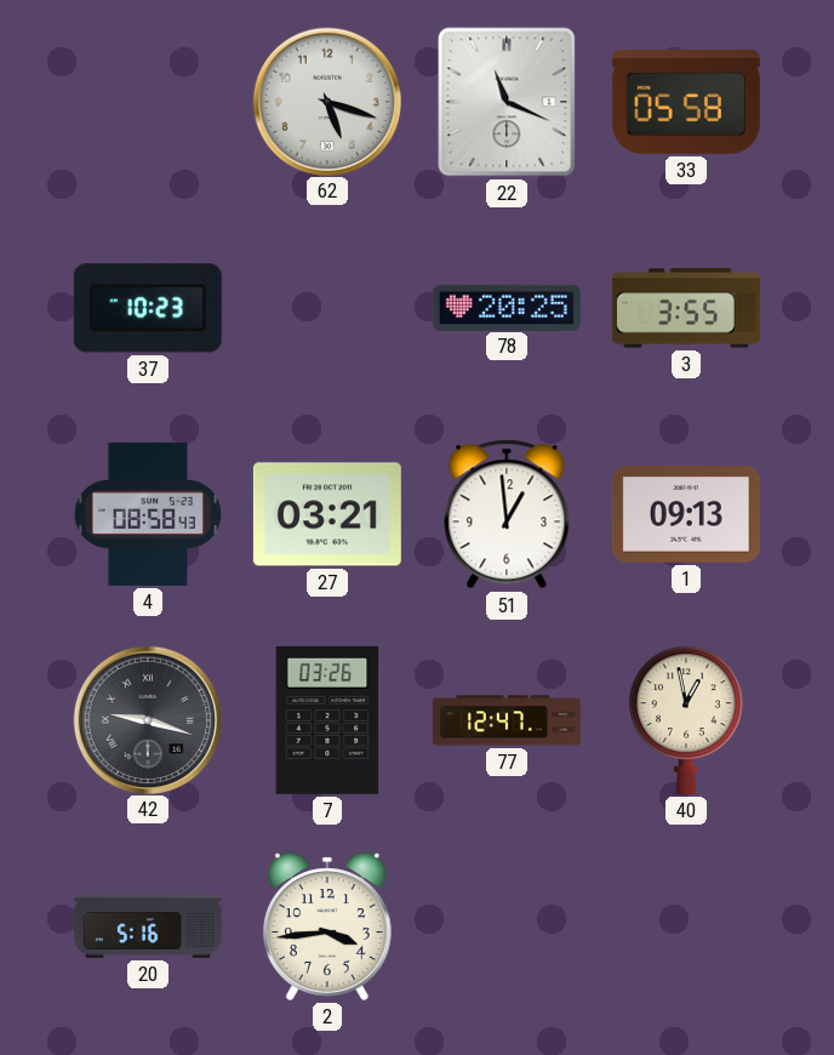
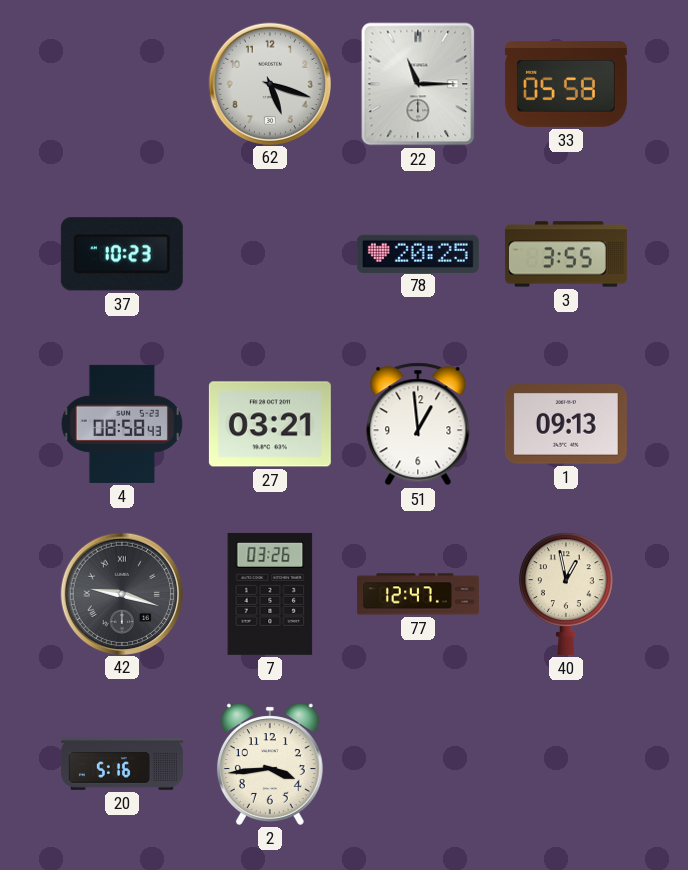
22: 11:19 -> 11:15 (418, 84)
